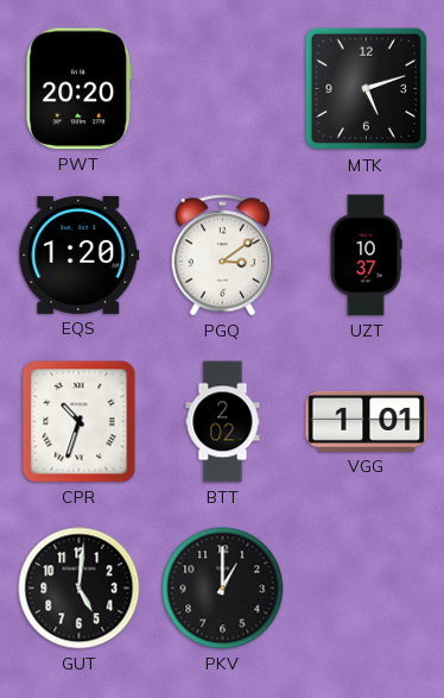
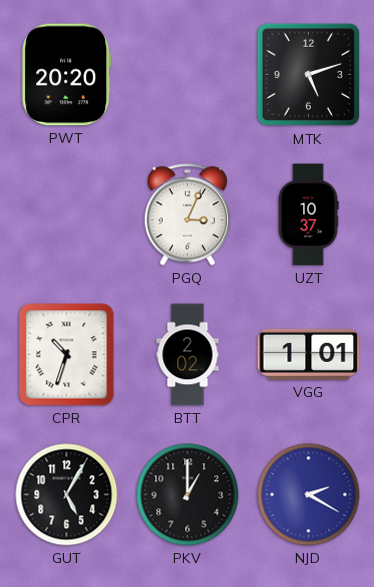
EQS: 1:20 -> none (80, 254)
PGQ: 3:09 -> 3:04 (187, 215)
GUT: 5:01 -> 5:05 (67, 495)
NJD: none -> 2:20 (309, 495)
